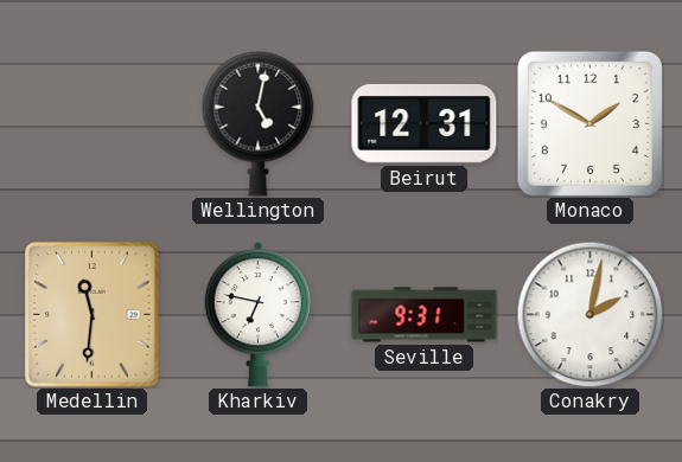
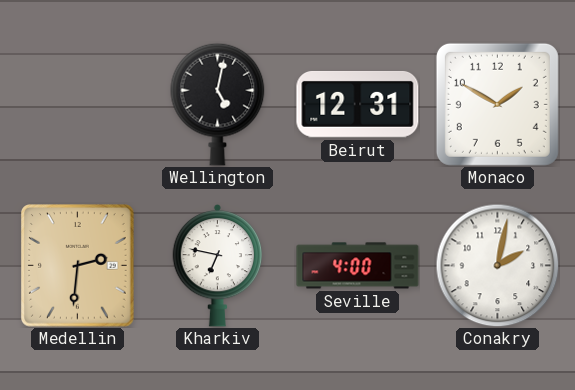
Medellin: 11:31 -> 2:31 (78, 266)
Seville: 9:31 -> 4:00 (358, 266)
